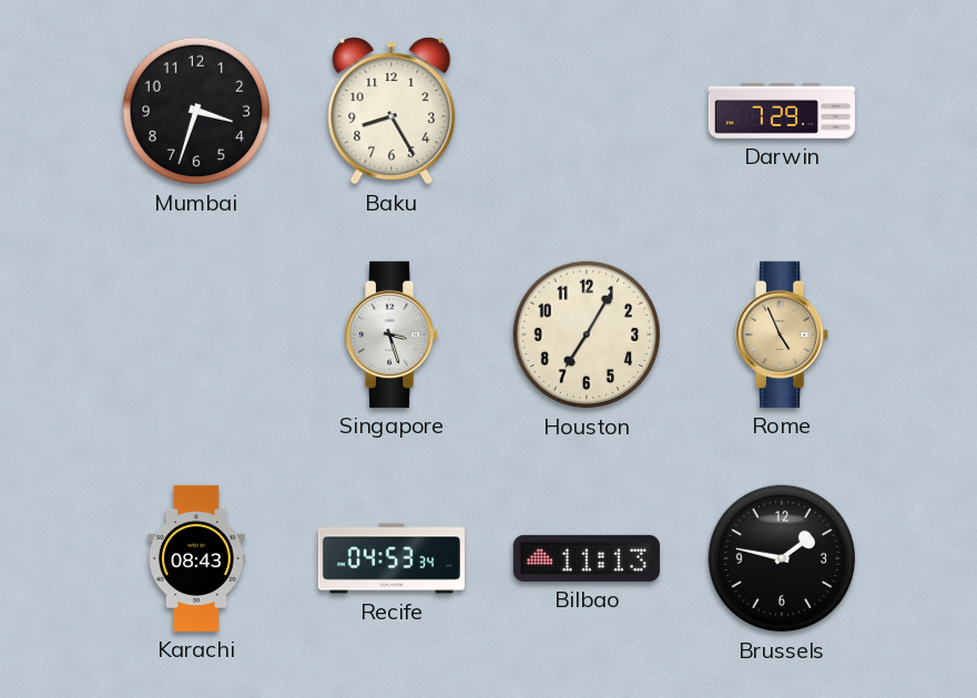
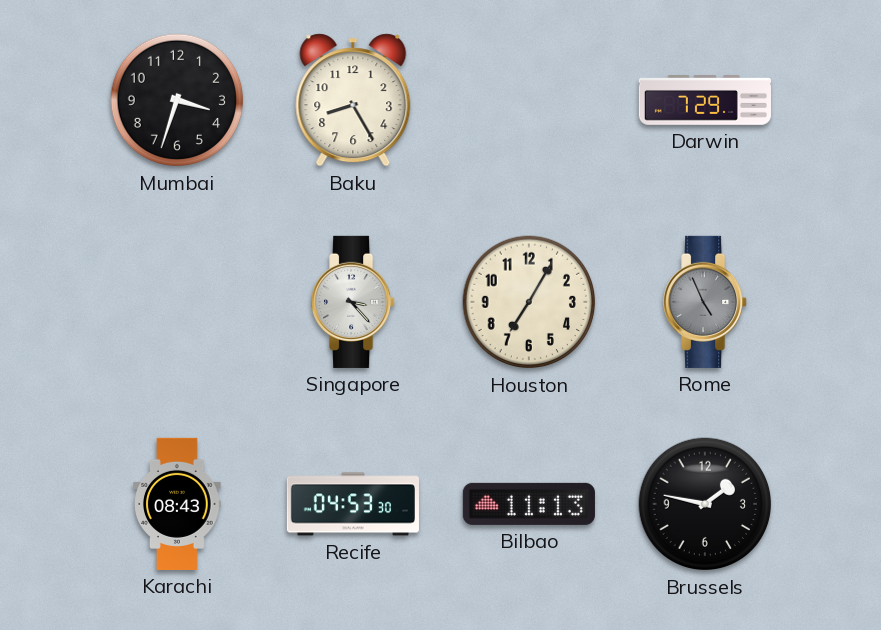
Singapore: 3:27 -> 3:23 (354, 302)
Rome dial: champagne -> grey (706, 302)
Recife: 04:53:34 -> 04:53:30 (353, 504)
